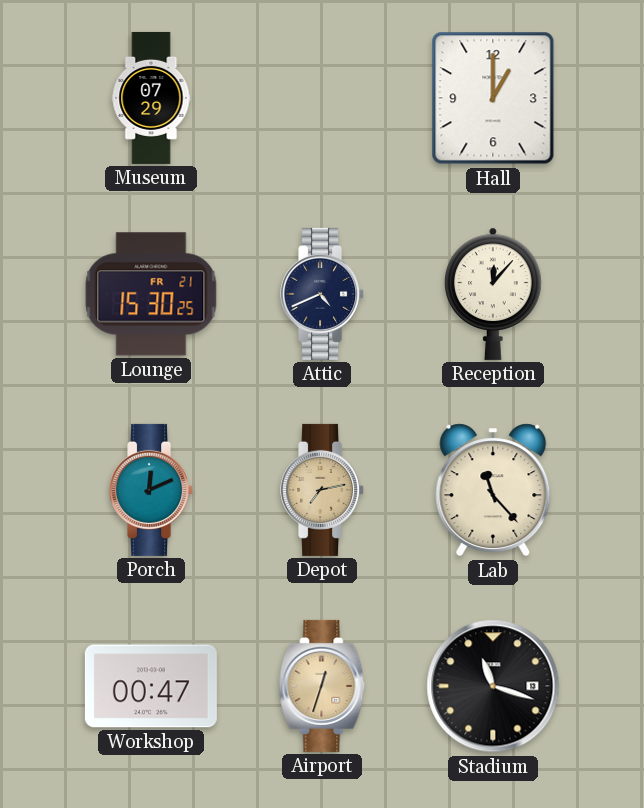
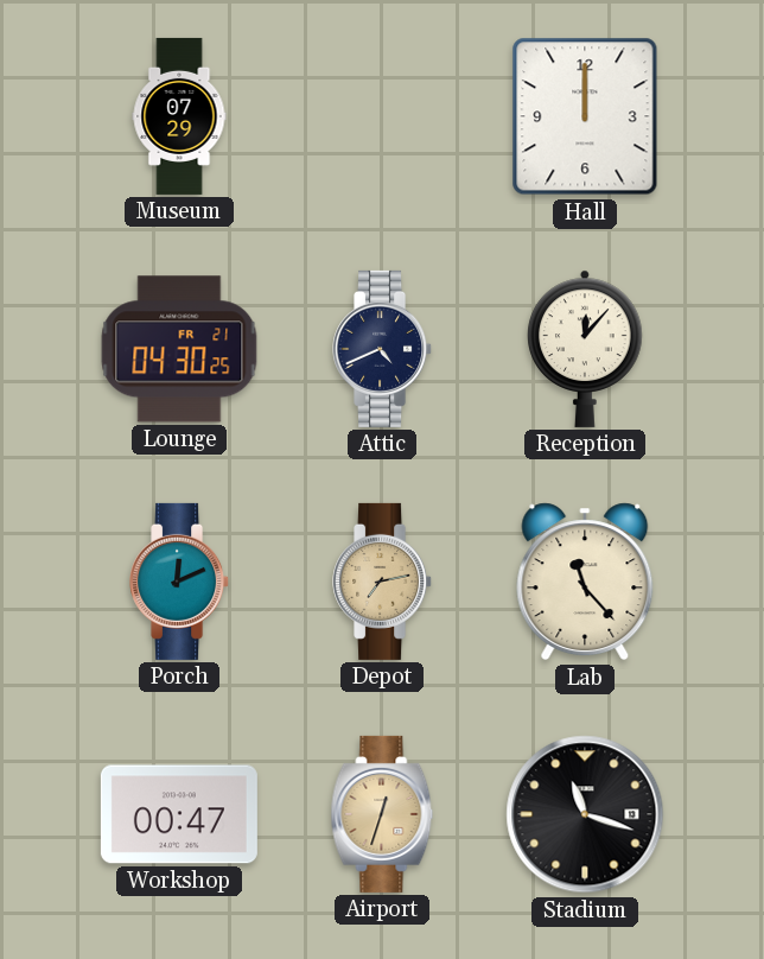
Hall: 1:00 -> 12:00 (585, 116)
Lounge: 15:30 -> 04:30 (179, 349)
